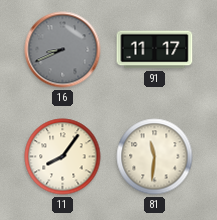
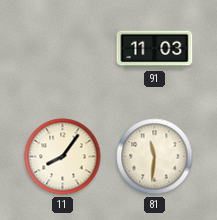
16: 8:41 -> none (63, 50)
91: 11:17 -> 11:03 (155, 50)
